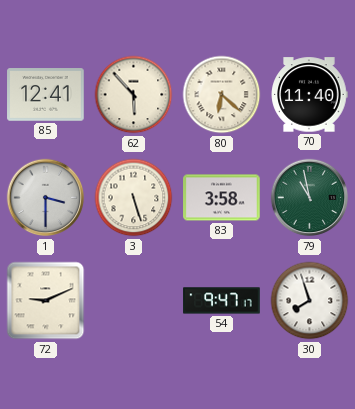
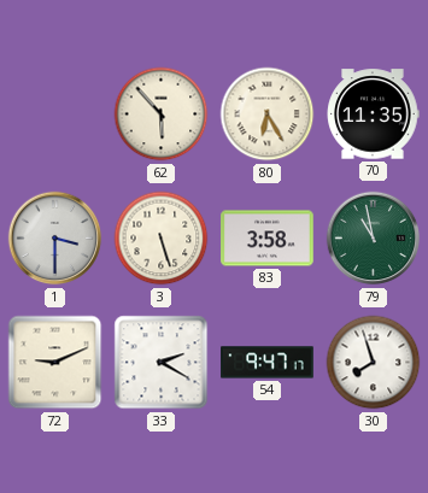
85: 12:41 -> none (46, 95)
80: 6:22 -> 6:25 (268, 115)
70: 11:40 -> 11:35 (373, 115)
33: none -> 2:20 (162, 363)
